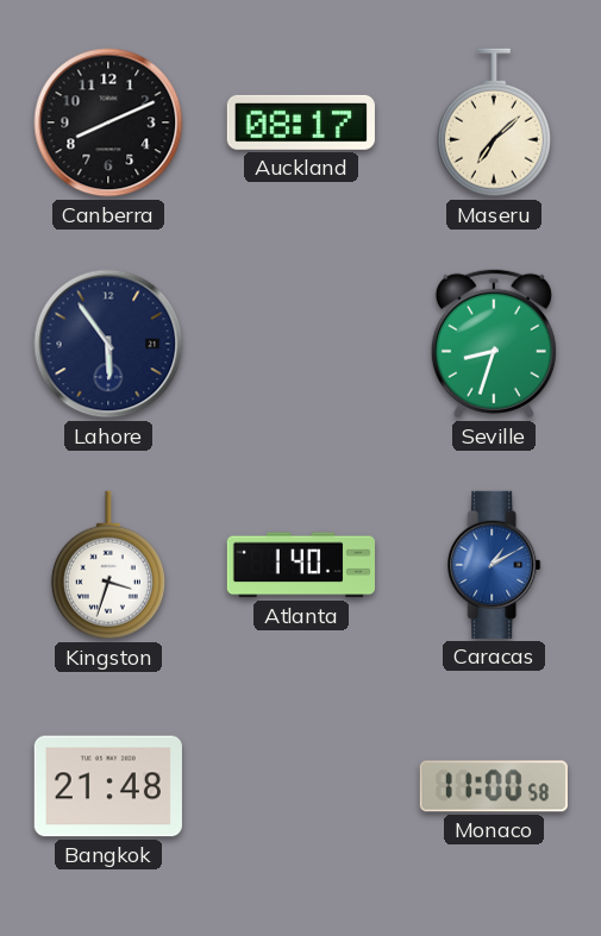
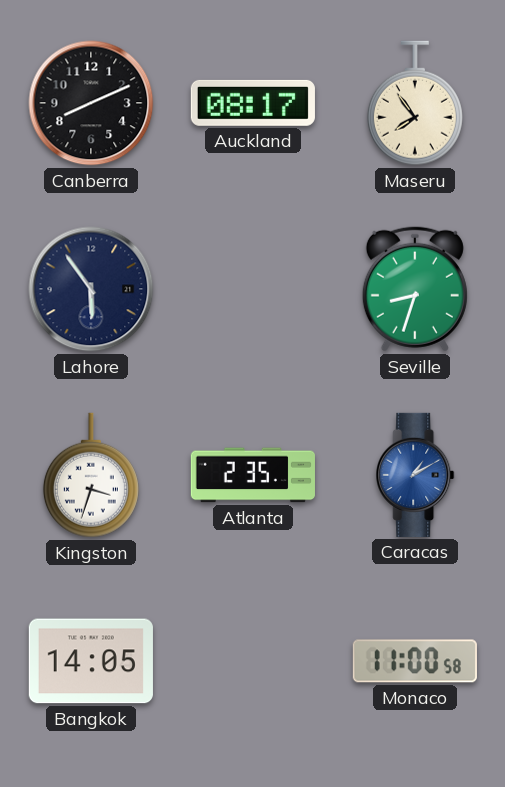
Maseru: 7:08 -> 7:54 (415, 103)
Atlanta: 1:40 -> 2:35 (253, 475)
Bangkok: 21:48 -> 14:05 (91, 661)
